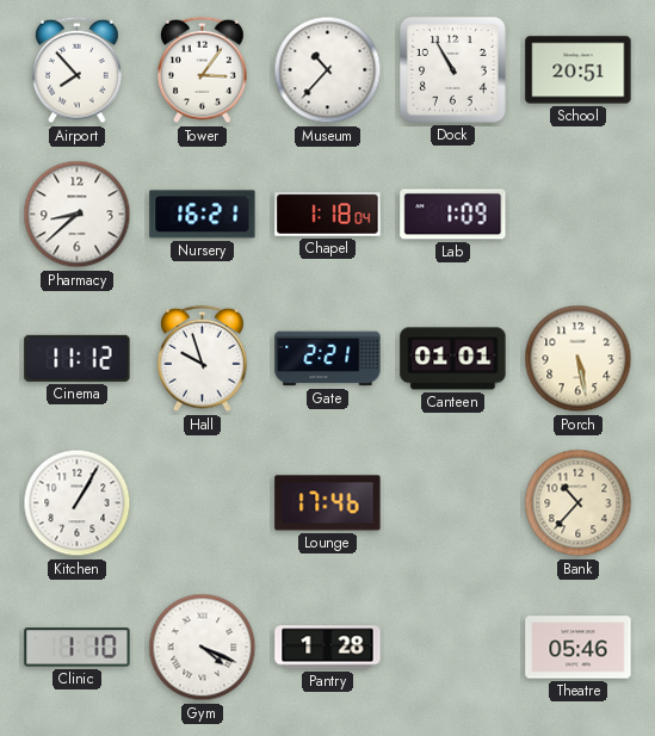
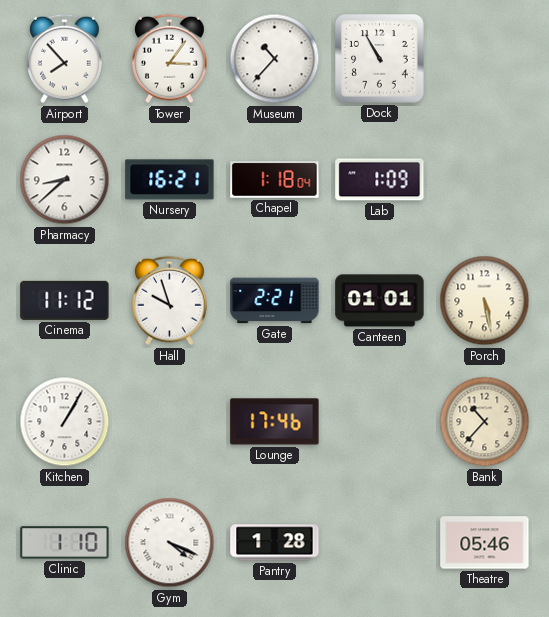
School: 20:51 -> none (579, 70)
